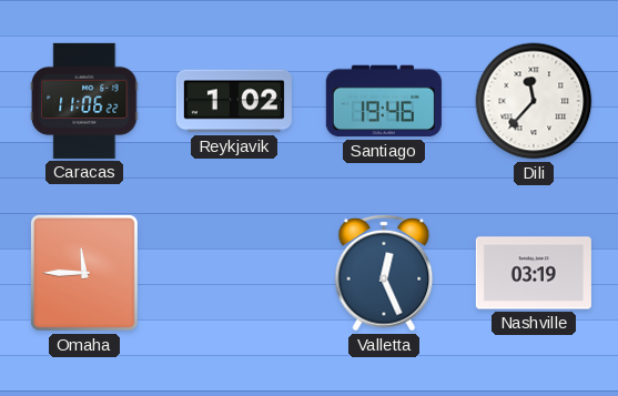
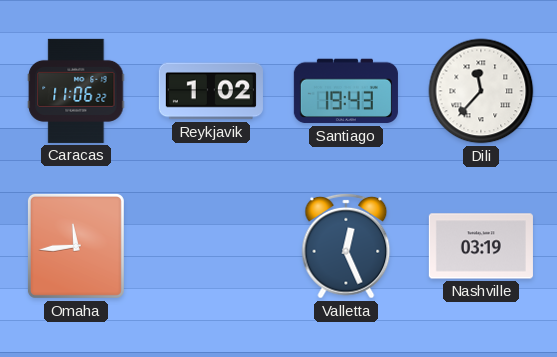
Santiago: 19:46 -> 19:43 (346, 91)
Omaha: 11:45 -> 11:44 (76, 246)
